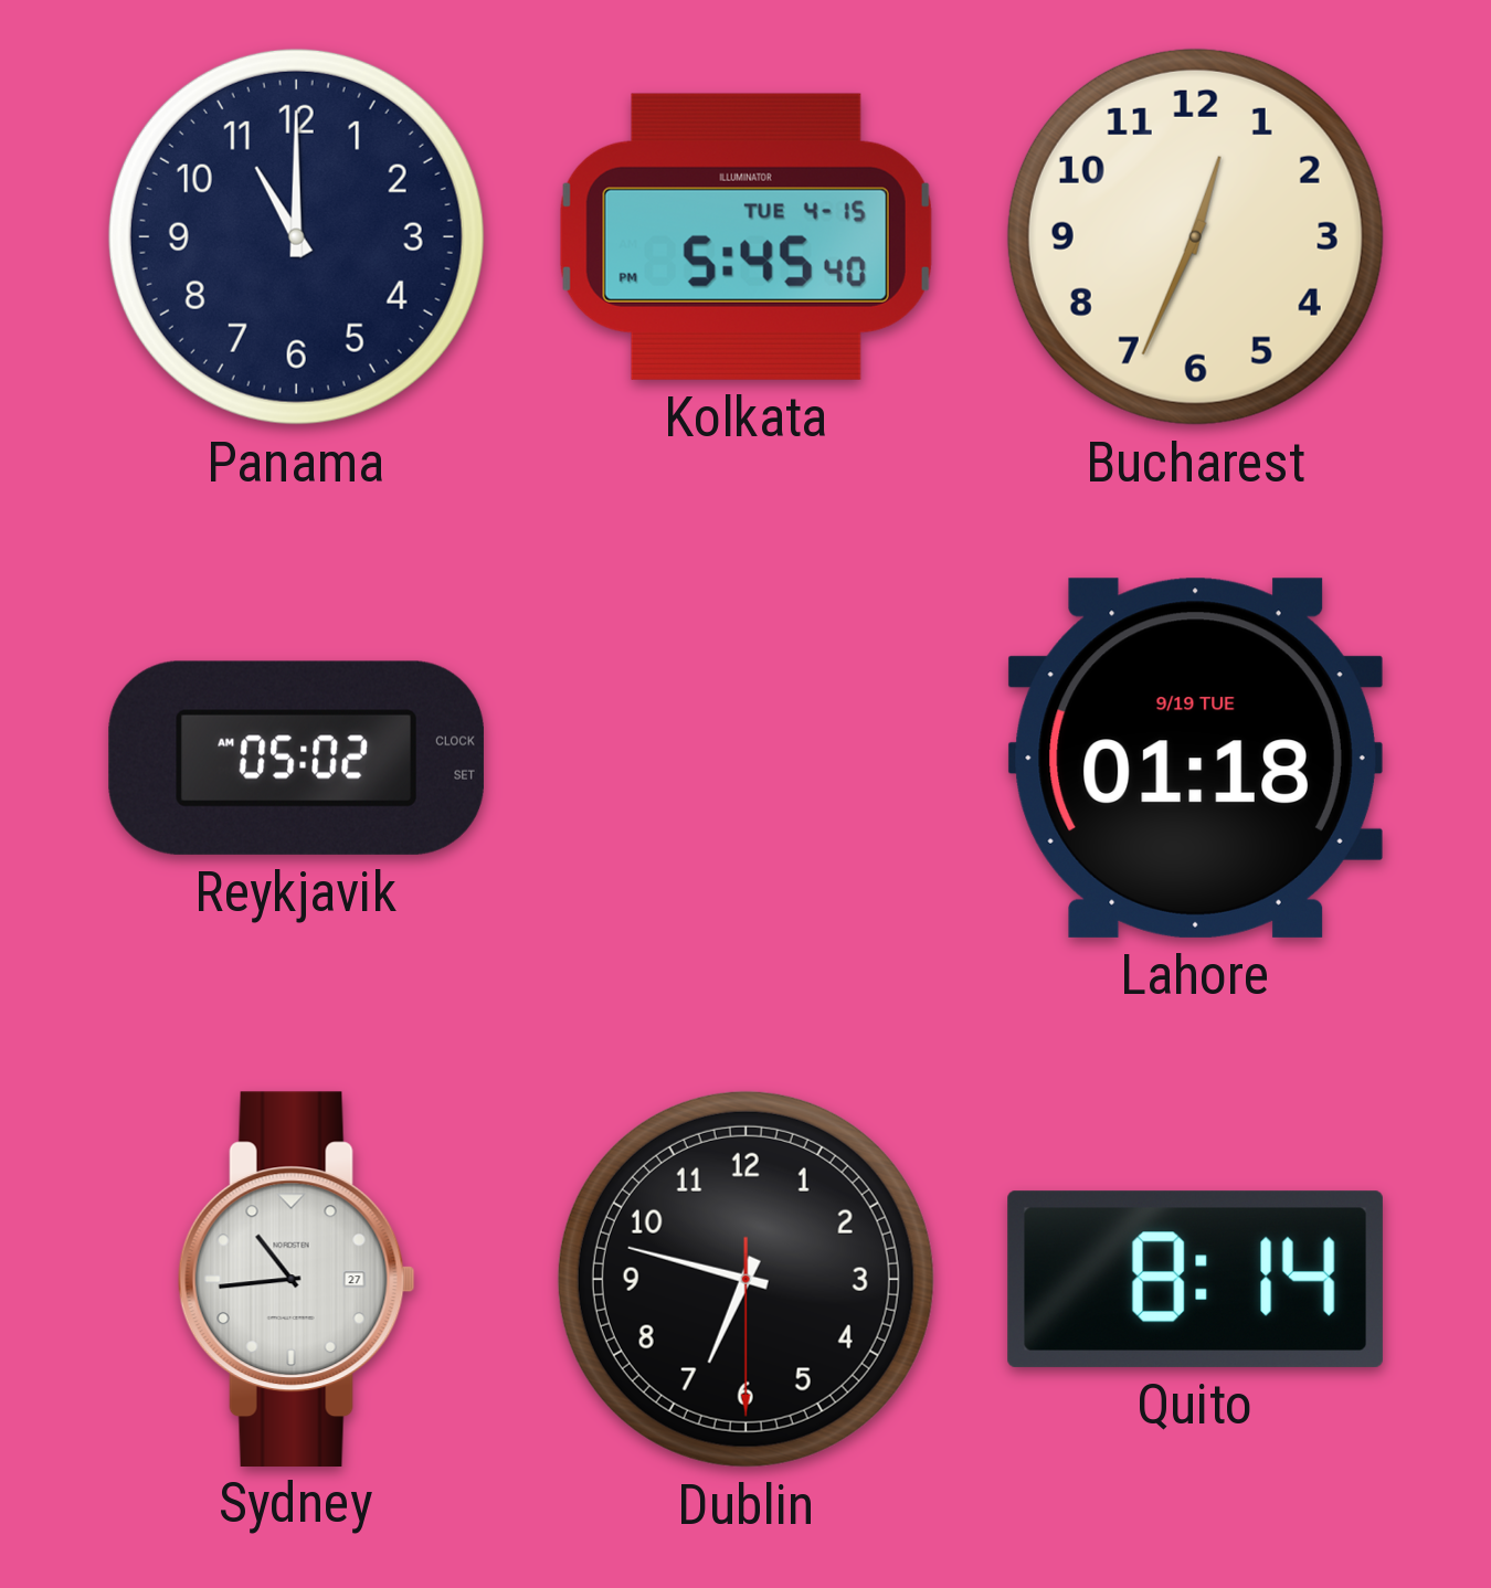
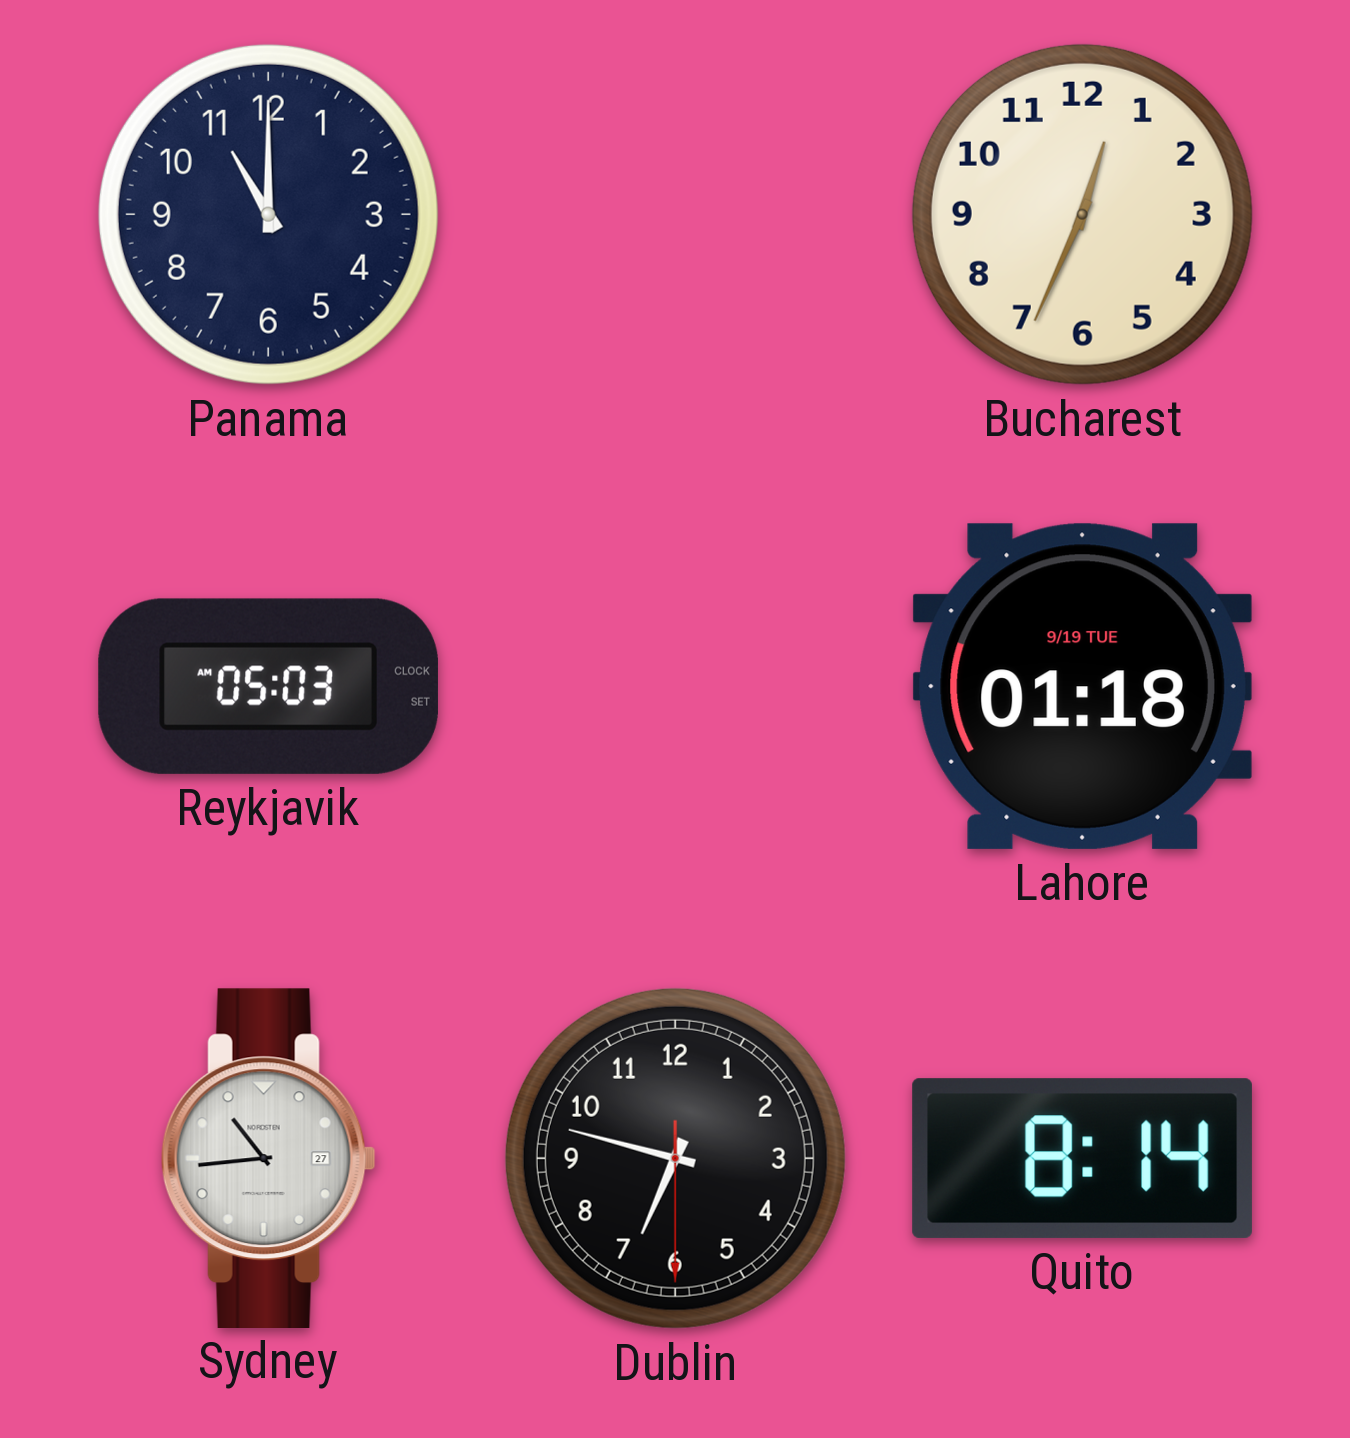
Kolkata: 5:45 -> none (745, 236)
Reykjavik: 05:02 -> 05:03 (268, 686)
